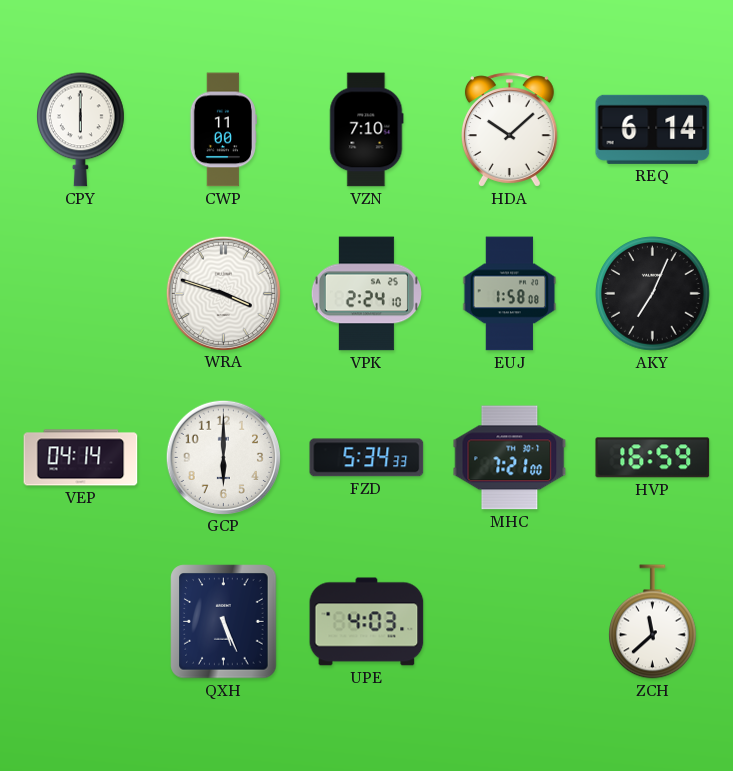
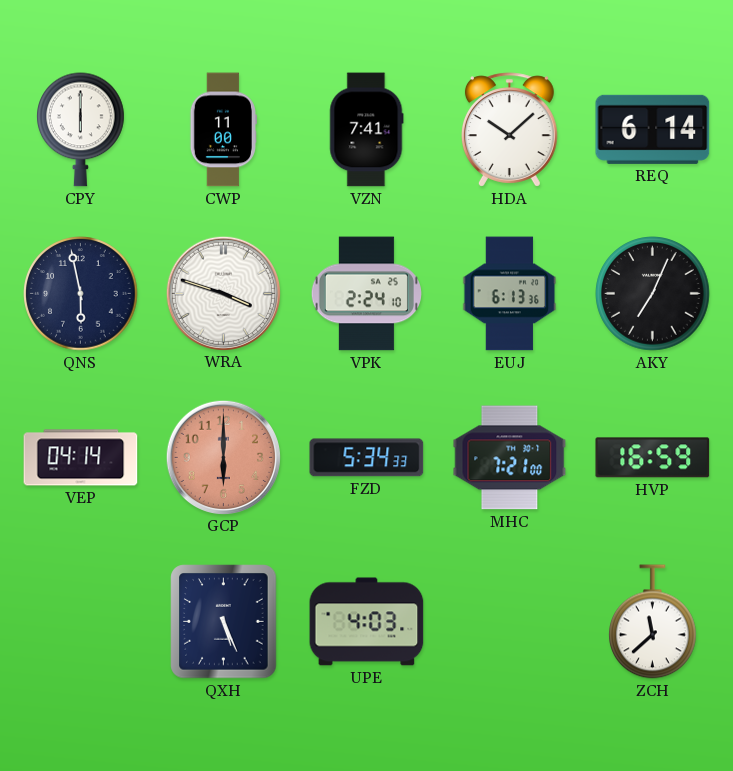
VZN: 7:10 -> 7:41 (367, 130)
QNS: none -> 5:58 (81, 294)
EUJ: 1:58 -> 6:13 (510, 294)
GCP dial: white -> salmon (223, 457)
